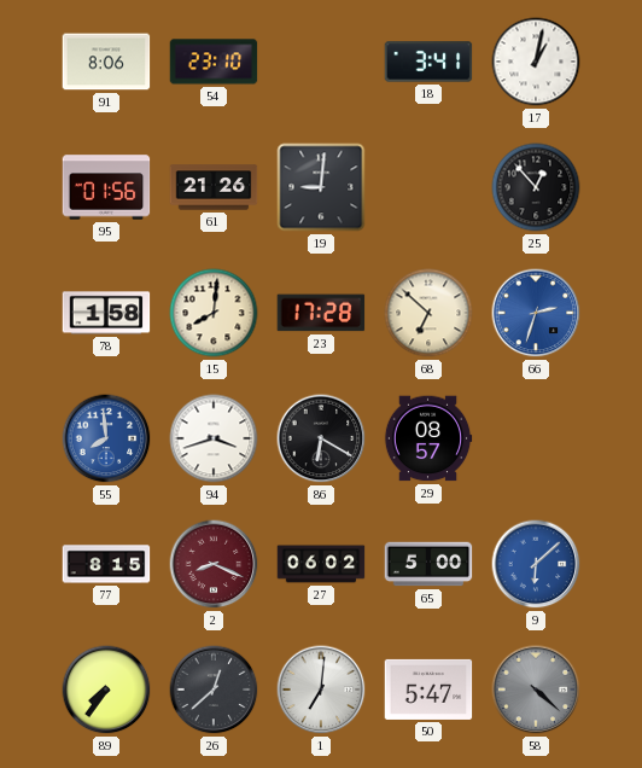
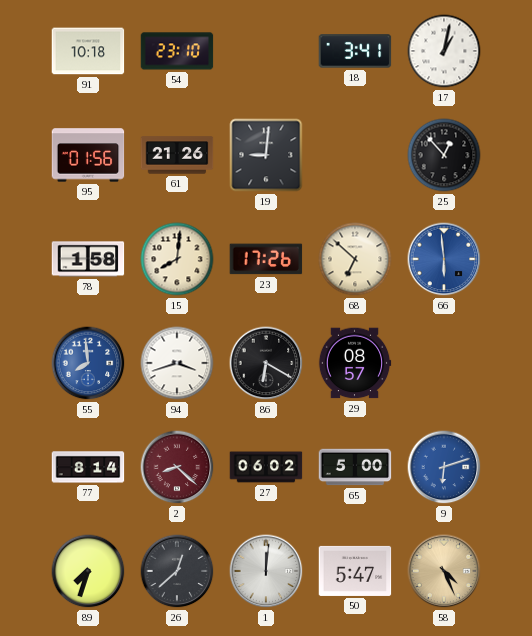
91: 8:06 -> 10:18 (88, 51)
23: 17:28 -> 17:26 (266, 259)
66: 2:33 -> 5:59 (444, 259)
77: 8:15 -> 8:14 (88, 467)
2: 8:19 -> 8:22 (177, 467)
9: 6:08 -> 6:12 (444, 467)
89: 7:36 -> 7:33 (88, 571)
1: 7:01 -> 12:01 (266, 571)
58: 4:22 -> 4:26 (444, 571)
58 dial: grey -> champagne (444, 571)
